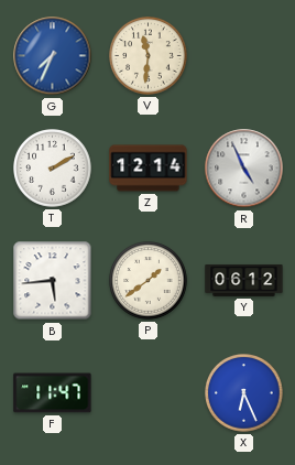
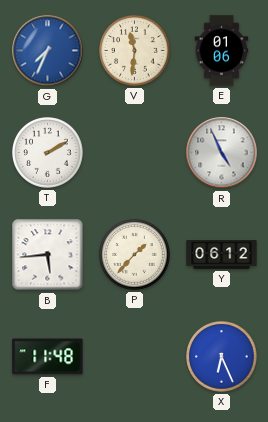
E: none -> 01:06 (222, 51)
Z: 12:14 -> none (149, 169)
P: 1:39 -> 1:37 (135, 255)
F: 11:47 -> 11:48 (48, 357)
